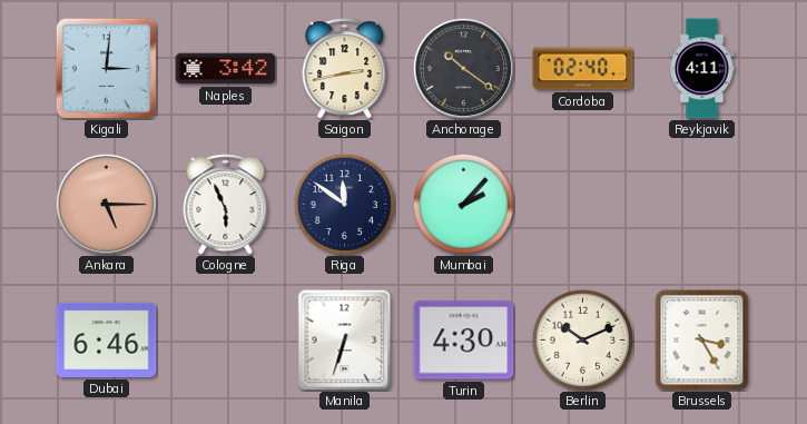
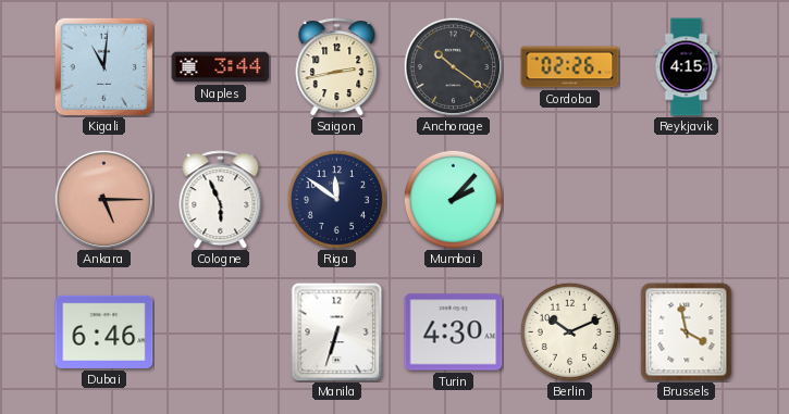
Kigali: 3:01 -> 11:01 (103, 66)
Naples: 3:42 -> 3:44 (221, 67)
Cordoba: 02:40 -> 02:26 (570, 67)
Reykjavik: 4:11 -> 4:15 (687, 67)
Brussels: 3:25 -> 3:58 (687, 333)
